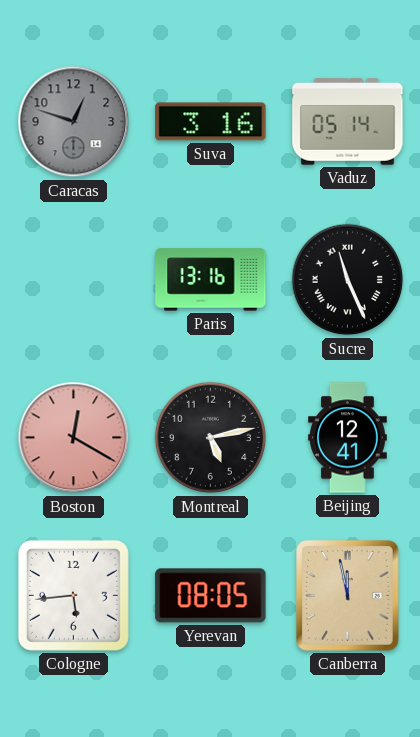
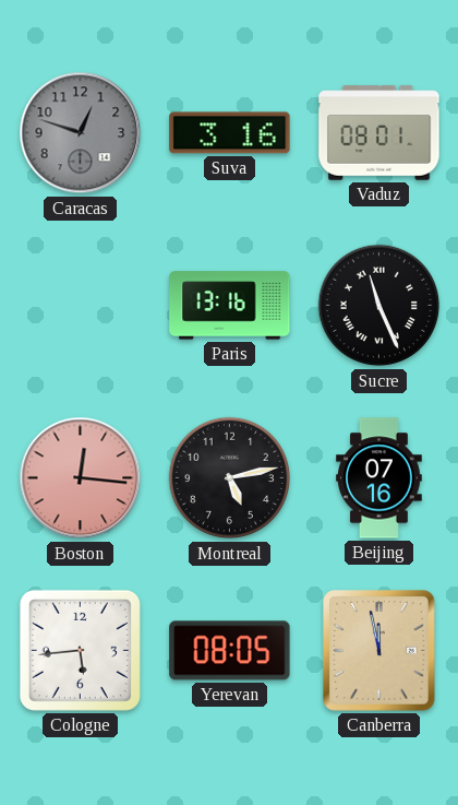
Vaduz: 05:14 -> 08:01 (379, 133)
Boston: 12:20 -> 12:16 (81, 478)
Beijing: 12:41 -> 07:16 (379, 478)
